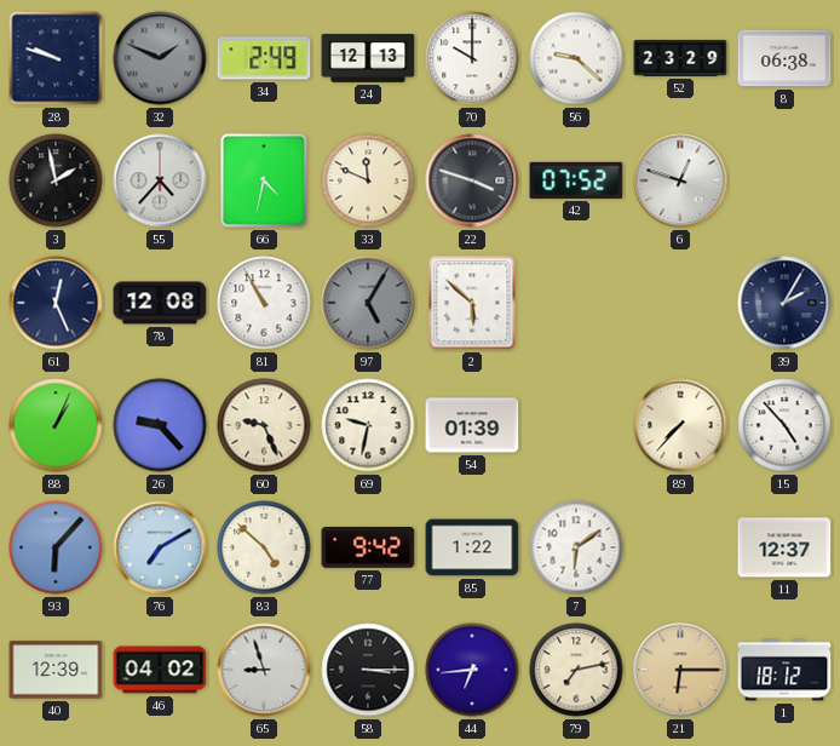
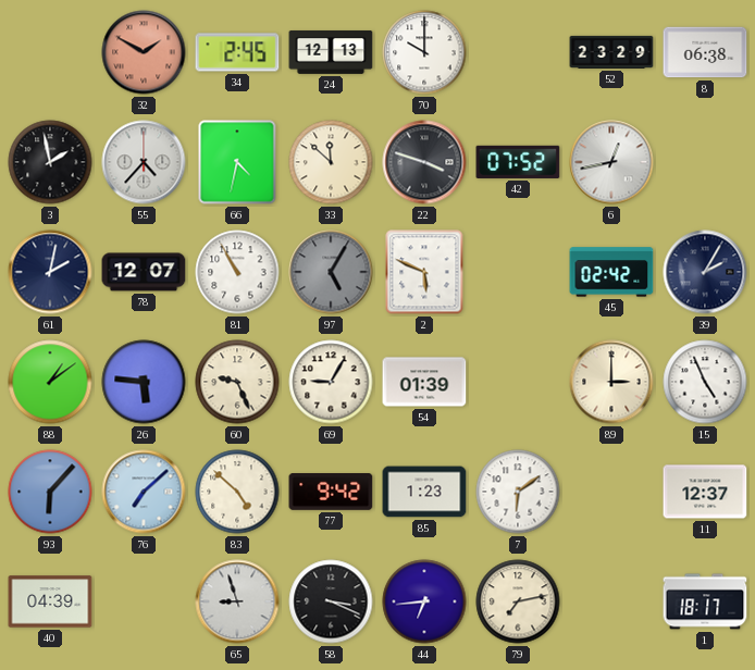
28: 9:48 -> none (56, 58)
32: 1:49 -> 1:50 (144, 52)
32 dial: grey -> salmon (144, 52)
34: 2:49 -> 2:45 (237, 52)
56: 9:22 -> none (576, 58)
33: 11:49 -> 11:52 (331, 162)
6: 12:48 -> 12:43 (611, 162)
61: 12:26 -> 2:02 (50, 272)
78: 12:08 -> 12:07 (144, 272)
2: 5:52 -> 5:49 (424, 272)
45: none -> 02:42 (611, 272)
88: 1:04 -> 1:09 (50, 382)
26: 9:23 -> 5:46 (144, 382)
69: 9:32 -> 9:05 (331, 382)
89: 7:37 -> 3:00 (611, 382)
15: 4:53 -> 4:56 (705, 382)
76: 7:10 -> 7:08 (144, 492)
85: 1:22 -> 1:23 (424, 492)
40: 12:39 -> 04:39 (50, 601)
46: 04:02 -> none (160, 670)
58: 3:15 -> 3:19 (331, 601)
21: 6:15 -> none (680, 670)
1: 18:12 -> 18:17 (705, 601)
